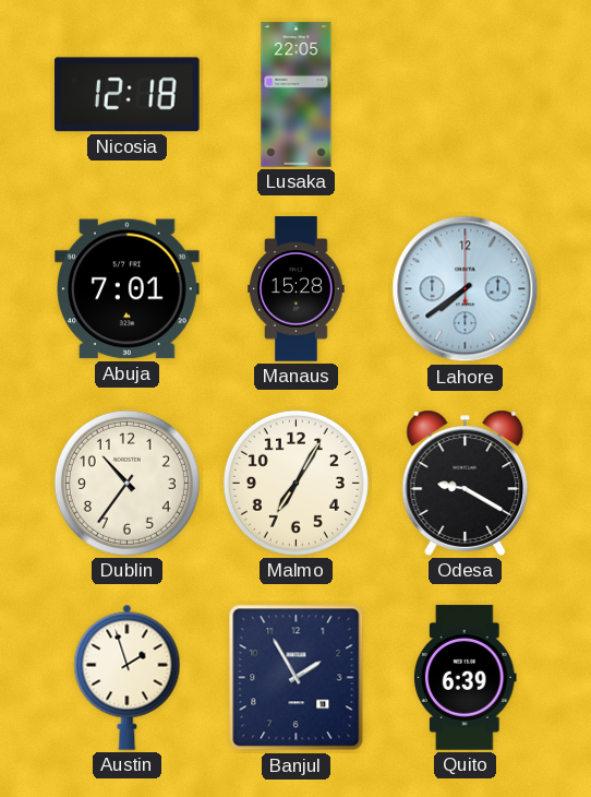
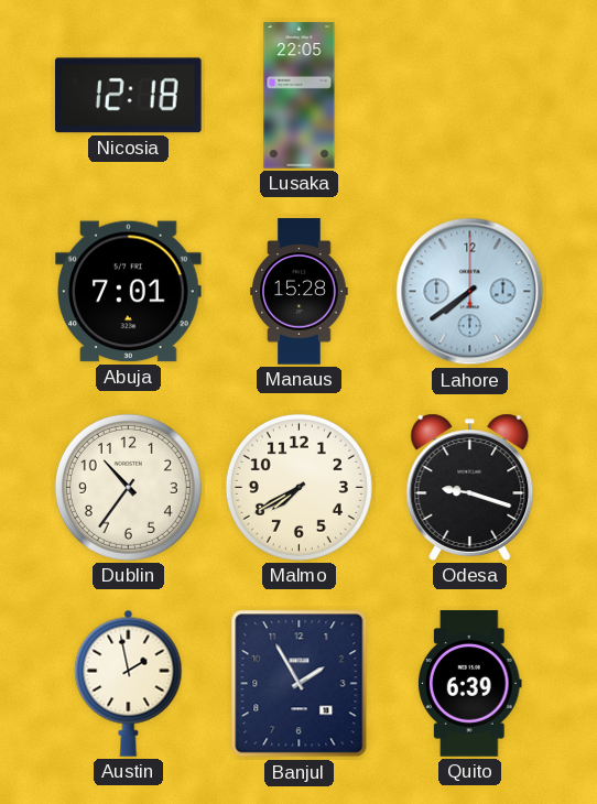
Malmo: 7:05 -> 7:40 (298, 487)
Odesa: 9:20 -> 9:18 (470, 487)
Austin: 1:57 -> 1:58 (129, 683)
